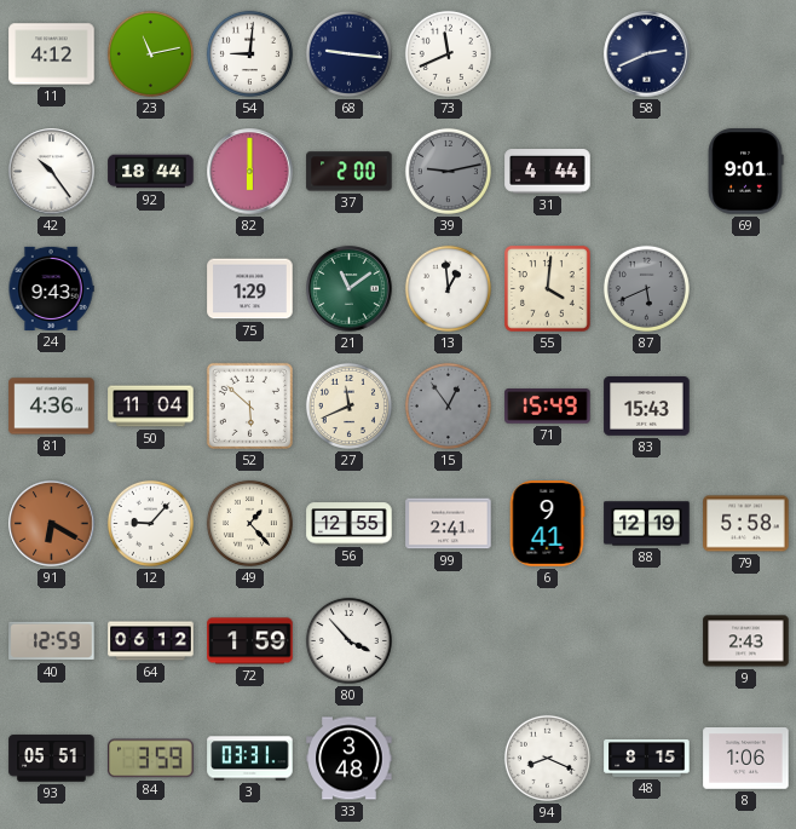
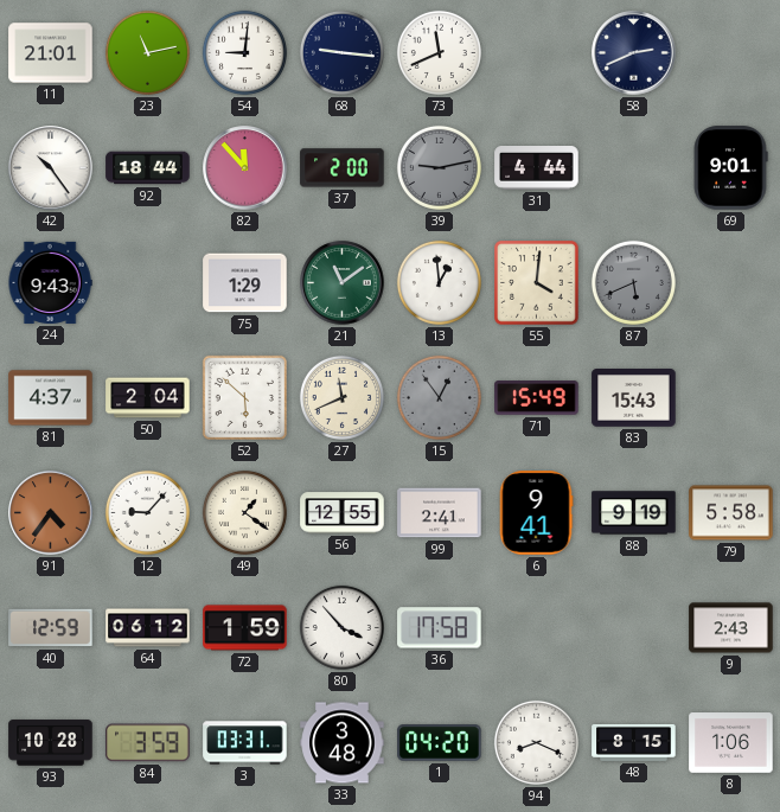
11: 4:12 -> 21:01 (51, 53)
82: 6:00 -> 11:53 (245, 168)
81: 4:36 -> 4:37 (51, 398)
50: 11:04 -> 2:04 (148, 398)
91: 6:20 -> 4:36 (51, 513)
49: 1:23 -> 1:21 (244, 512)
88: 12:19 -> 9:19 (634, 513)
36: none -> 17:58 (440, 628)
93: 05:51 -> 10:28 (51, 743)
1: none -> 04:20 (440, 743)
